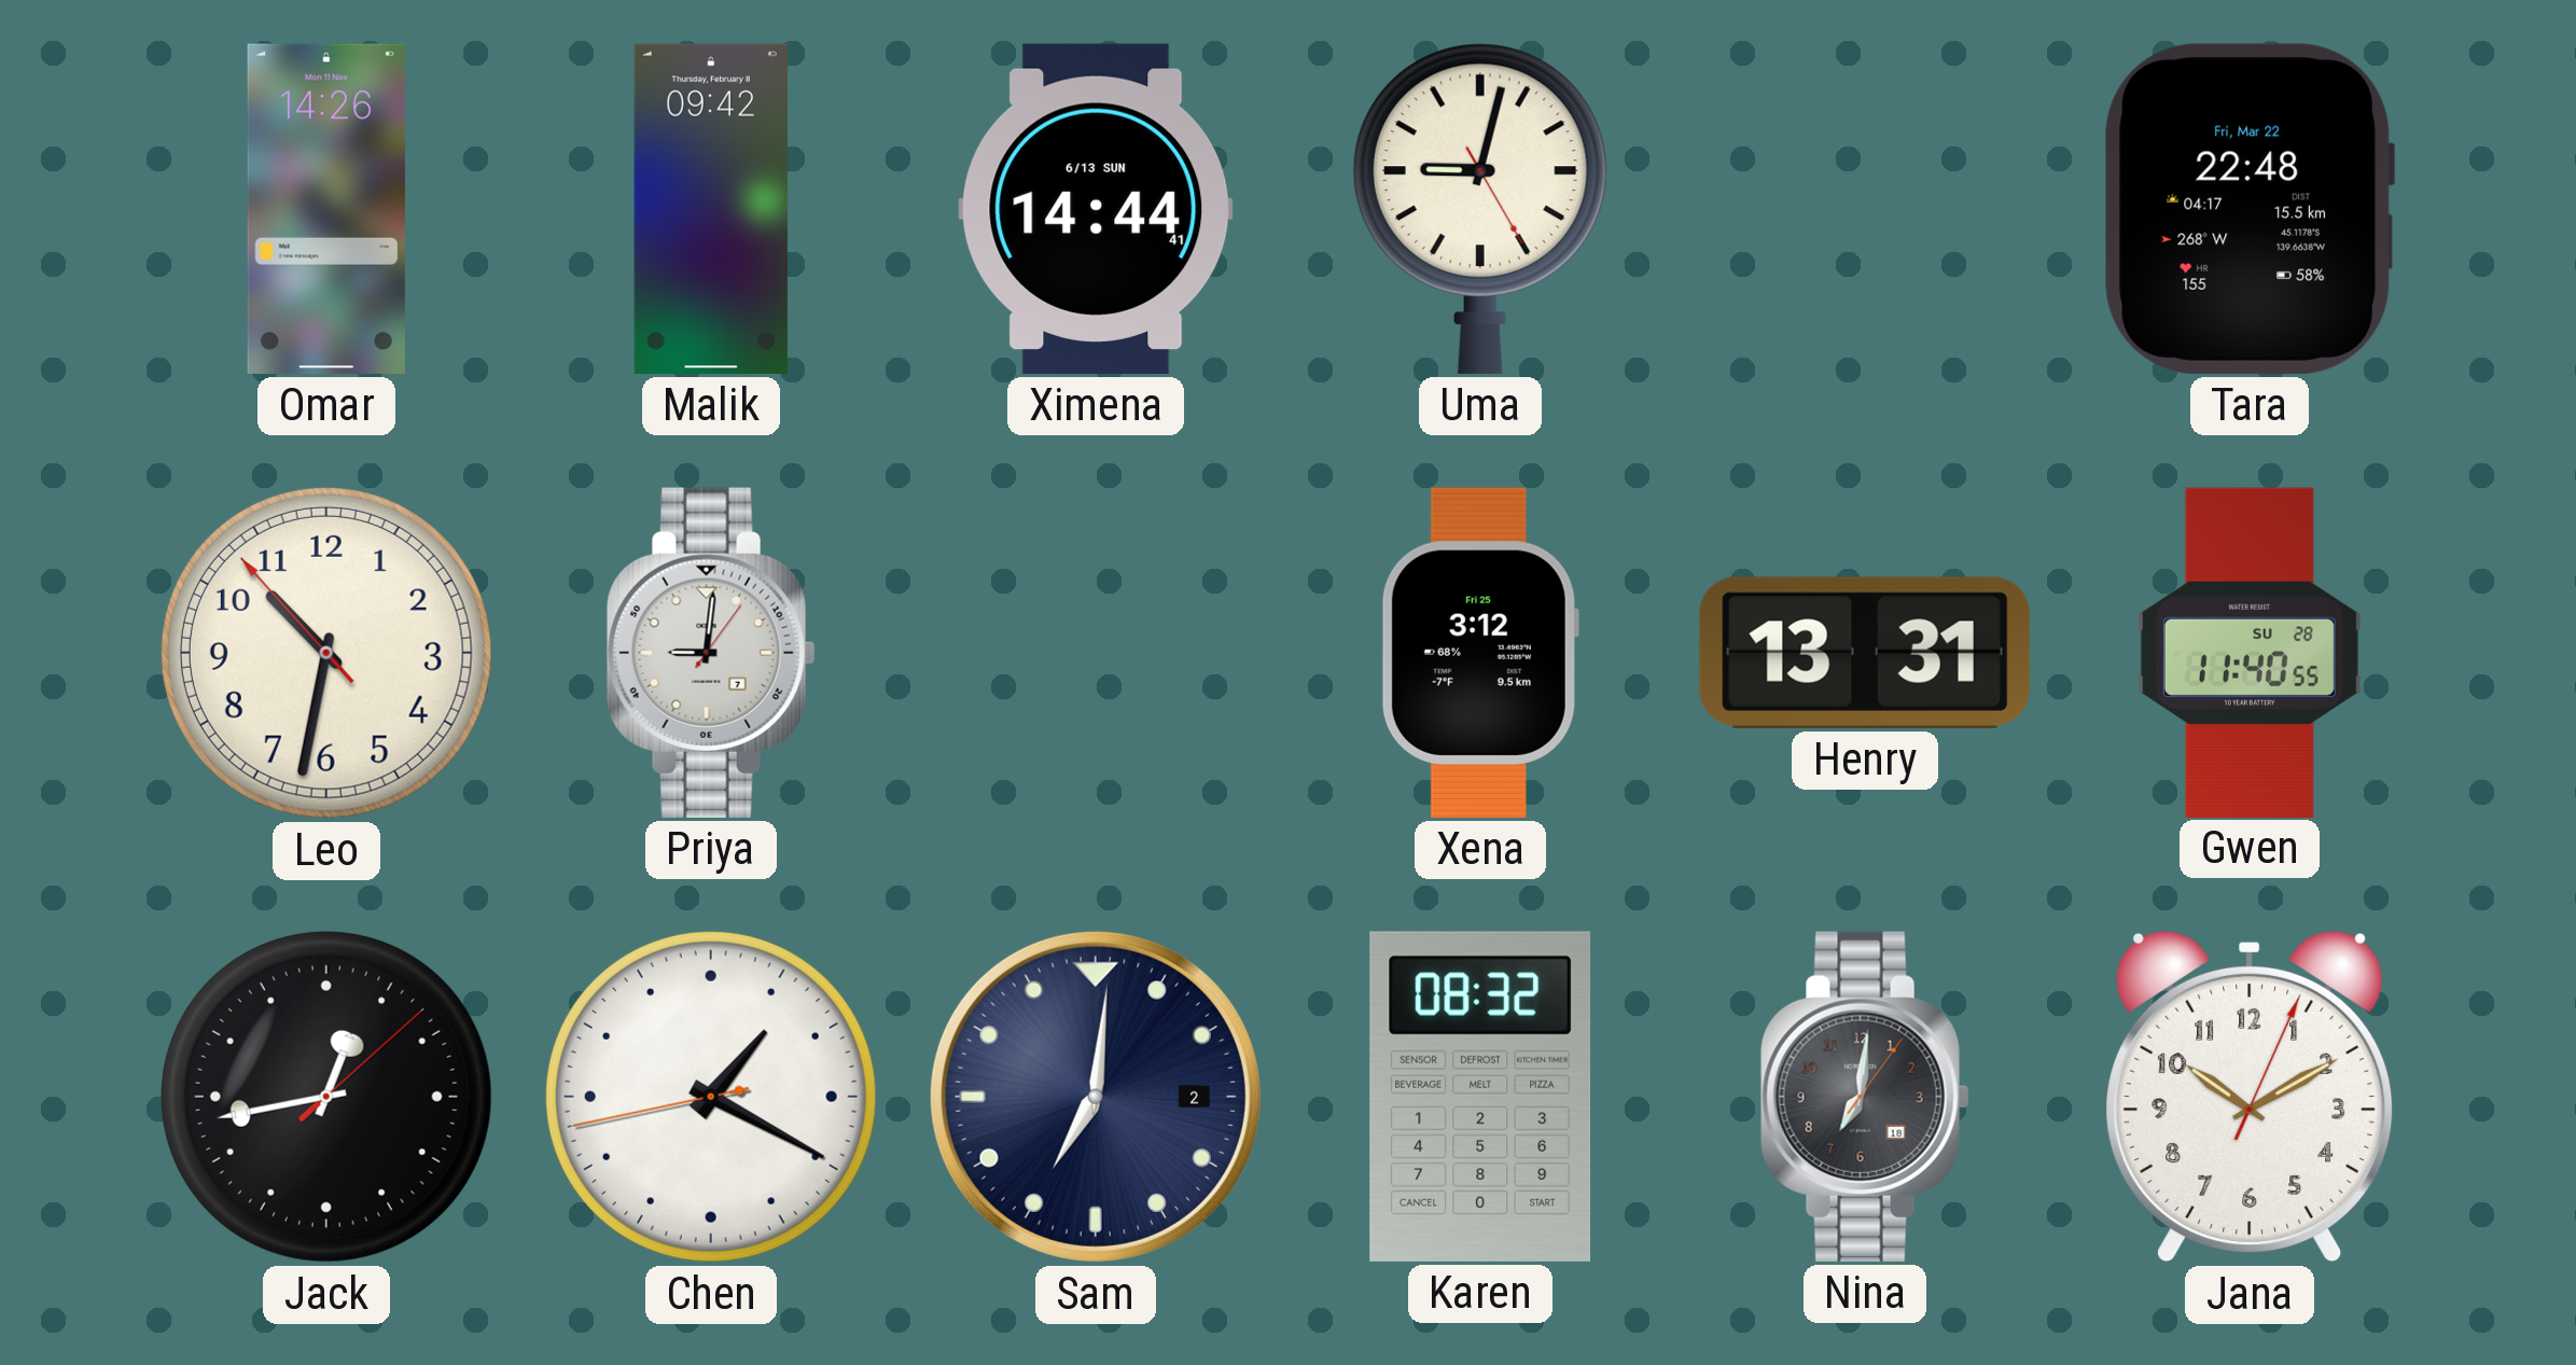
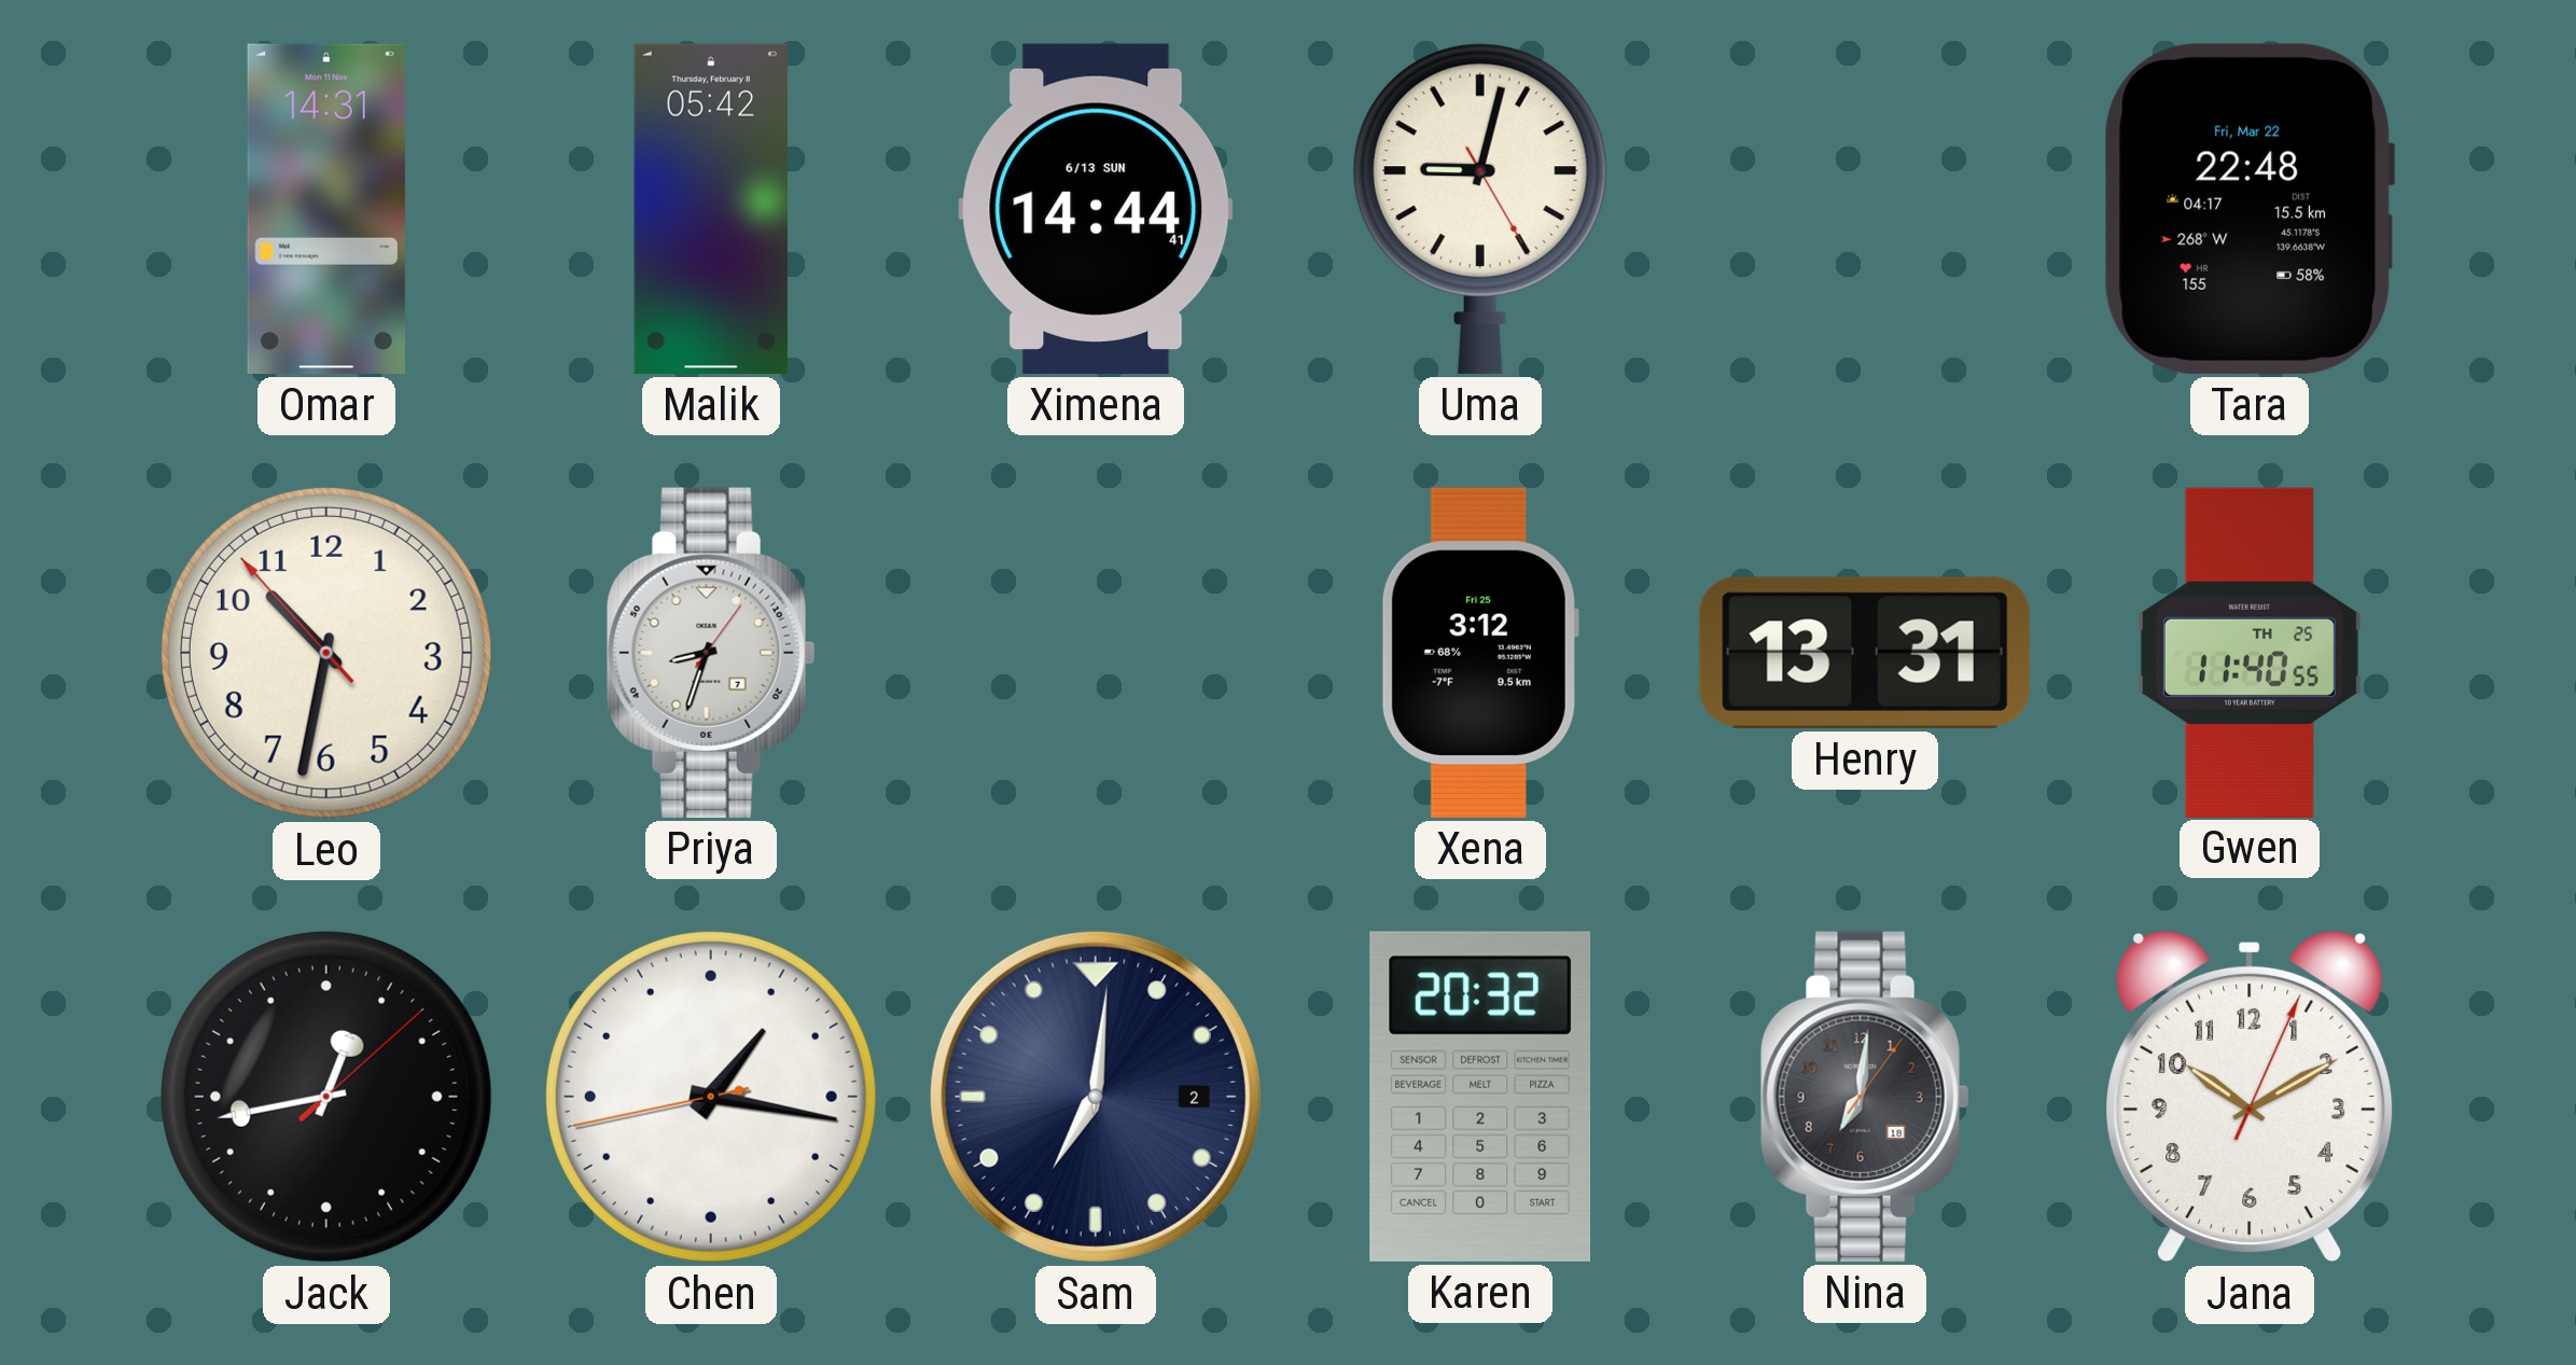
Omar: 14:26 -> 14:31 (326, 209)
Malik: 09:42 -> 05:42 (711, 209)
Priya: 9:01 -> 8:33 (711, 653)
Gwen date: SU 28 -> TH 25 (2250, 652)
Chen: 1:19 -> 1:16 (711, 1097)
Karen: 08:32 -> 20:32 (1480, 1097)
